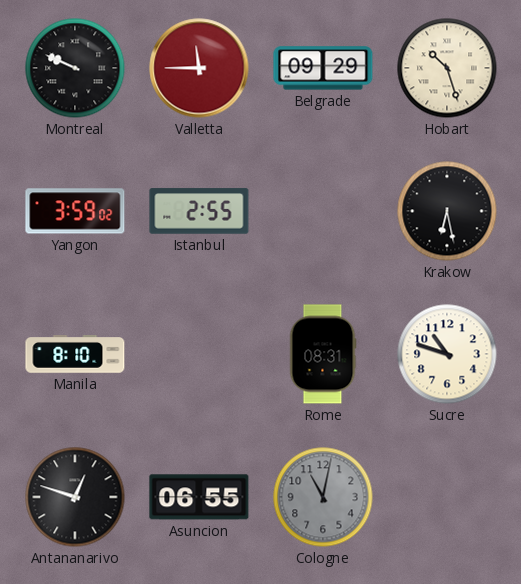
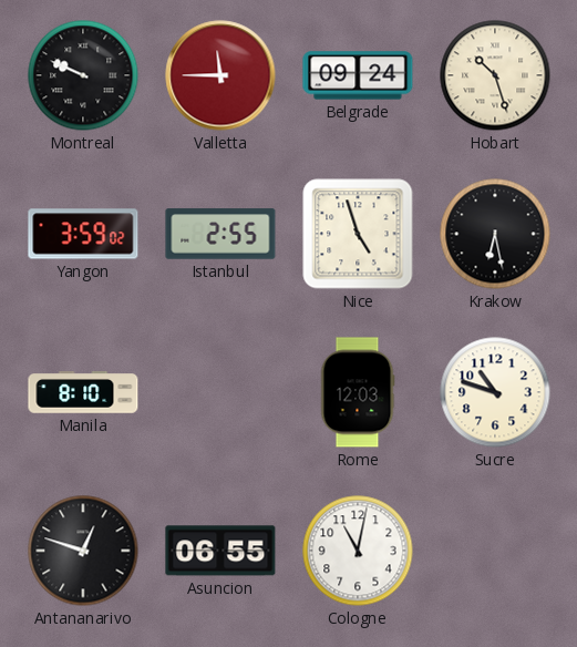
Belgrade: 09:29 -> 09:24 (358, 75)
Nice: none -> 4:57 (358, 234)
Rome: 08:31 -> 12:03 (358, 392)
Cologne dial: grey -> white (358, 551)
